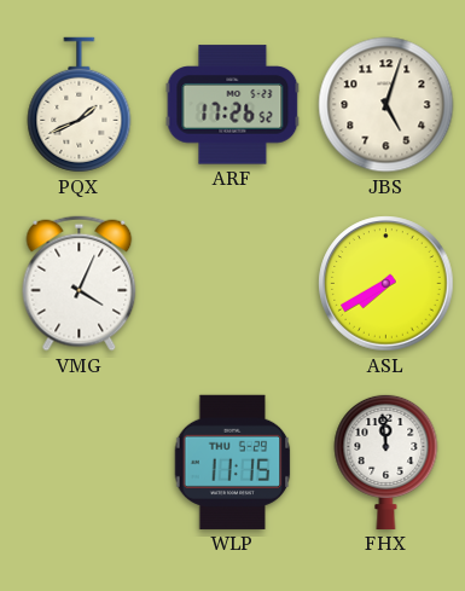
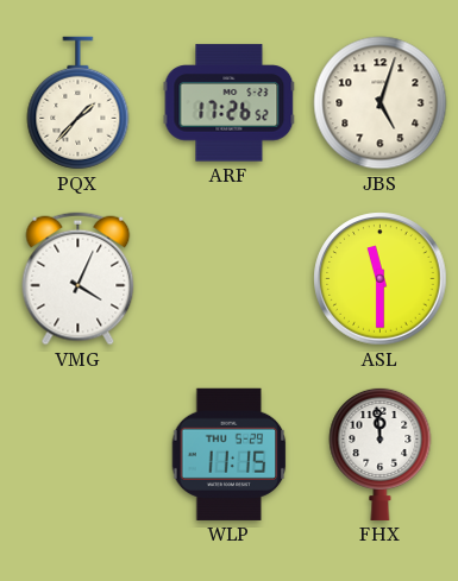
PQX: 1:41 -> 1:37 (79, 103)
ASL: 7:40 -> 11:30 (381, 279)
